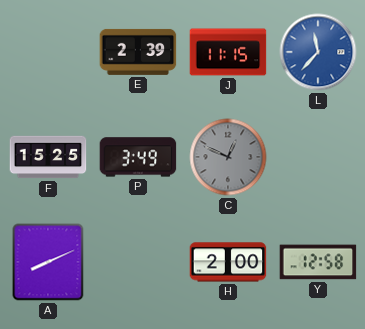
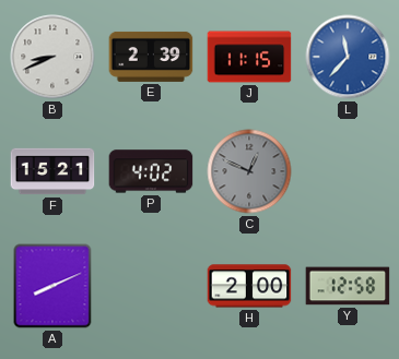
B: none -> 8:41 (52, 57)
F: 15:25 -> 15:21 (52, 171)
P: 3:49 -> 4:02 (151, 171)
